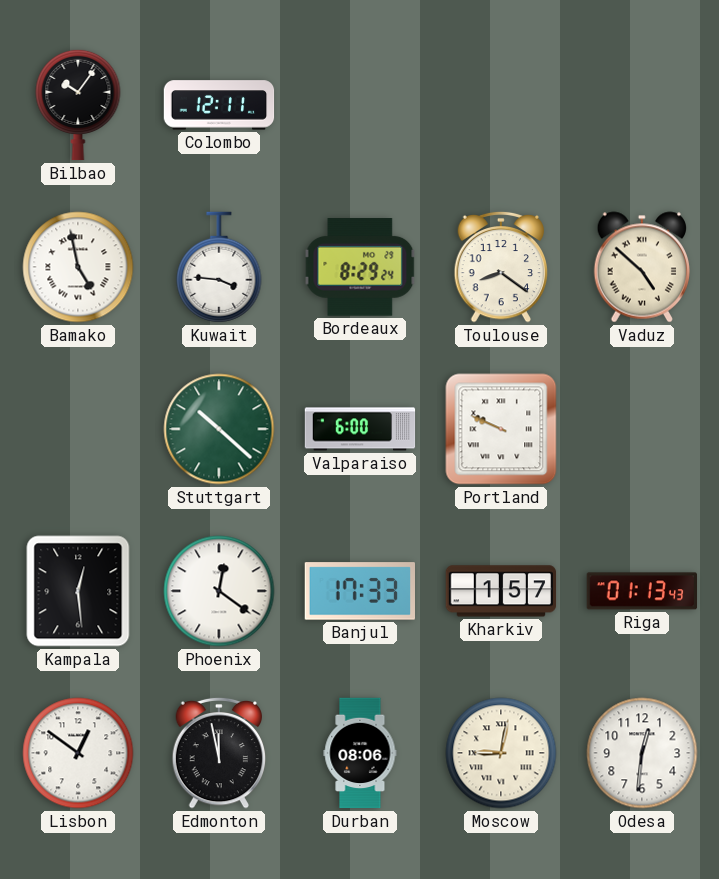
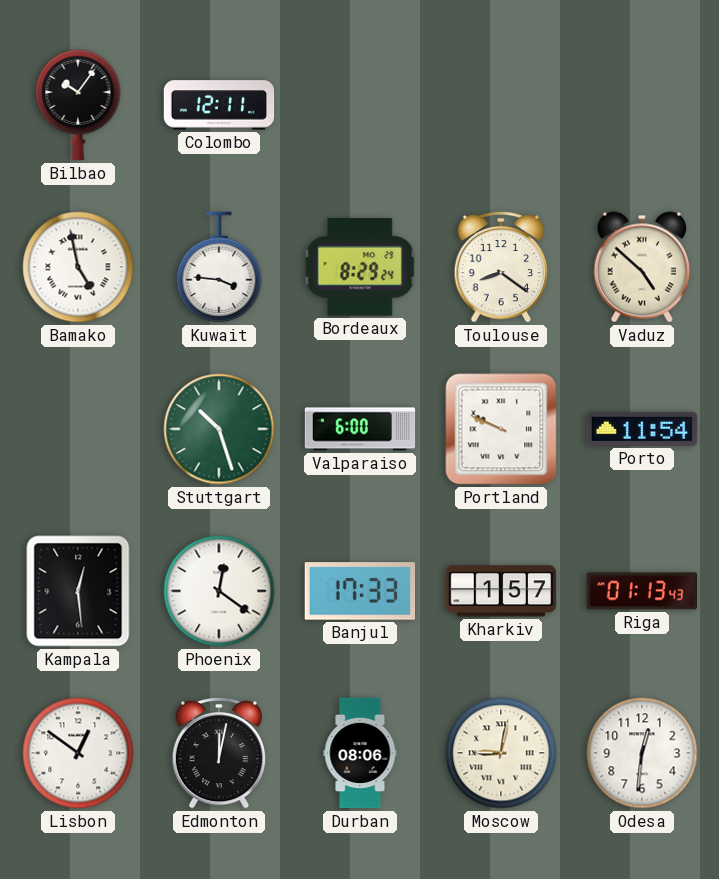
Stuttgart: 10:22 -> 10:27 (219, 429)
Porto: none -> 11:54 (642, 429)
Edmonton: 11:58 -> 12:02 (219, 753)
